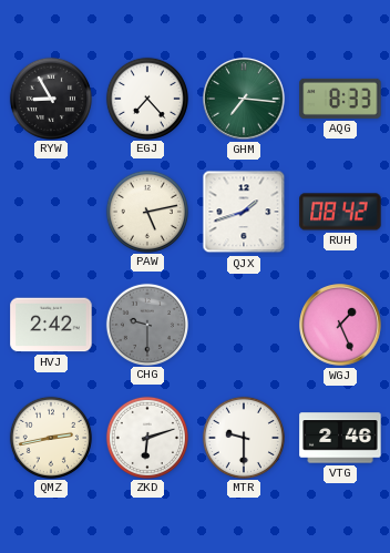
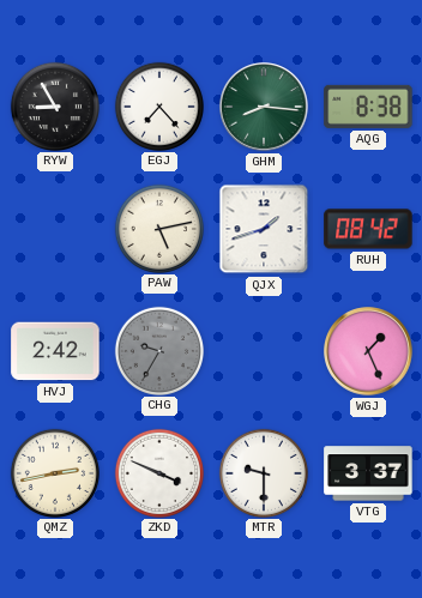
GHM: 7:16 -> 8:16 (264, 107)
AQG: 8:33 -> 8:38 (368, 107)
CHG: 9:30 -> 9:35 (158, 350)
ZKD: 6:12 -> 3:49 (158, 472)
VTG: 2:46 -> 3:37 (368, 473)
